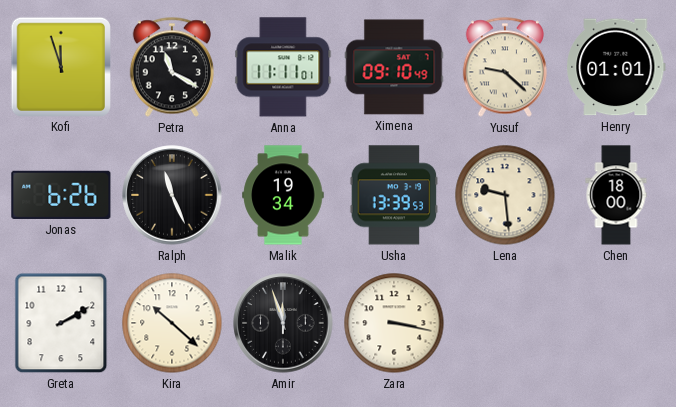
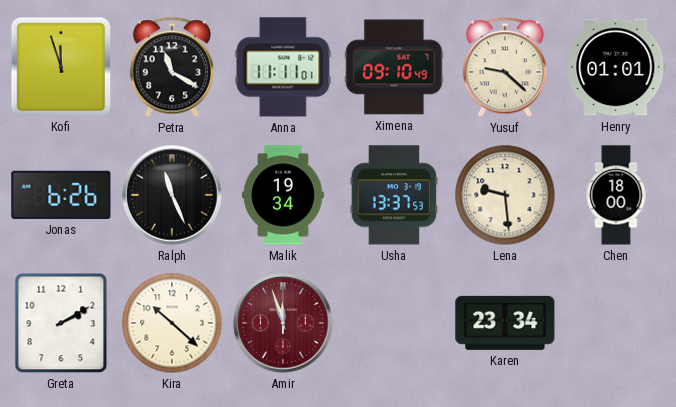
Usha: 13:39 -> 13:37 (394, 195)
Amir dial: black -> burgundy (283, 323)
Zara: 3:17 -> none (394, 323)
Karen: none -> 23:34 (505, 323)
